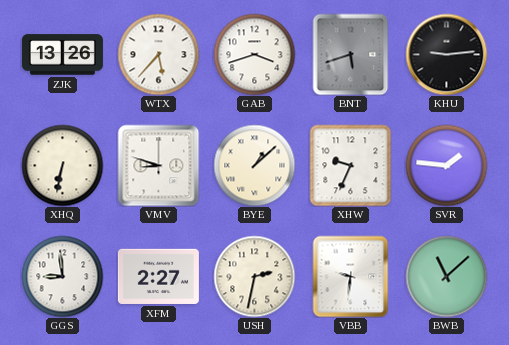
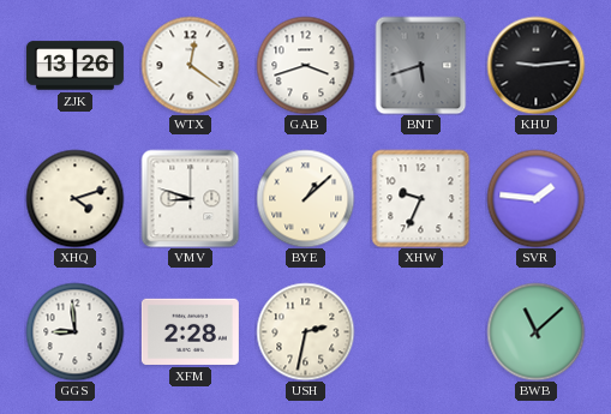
WTX: 5:37 -> 12:21 (190, 65)
XHQ: 6:32 -> 4:12 (74, 198)
XFM: 2:27 -> 2:28 (190, 331)
VBB: 9:31 -> none (351, 276)
